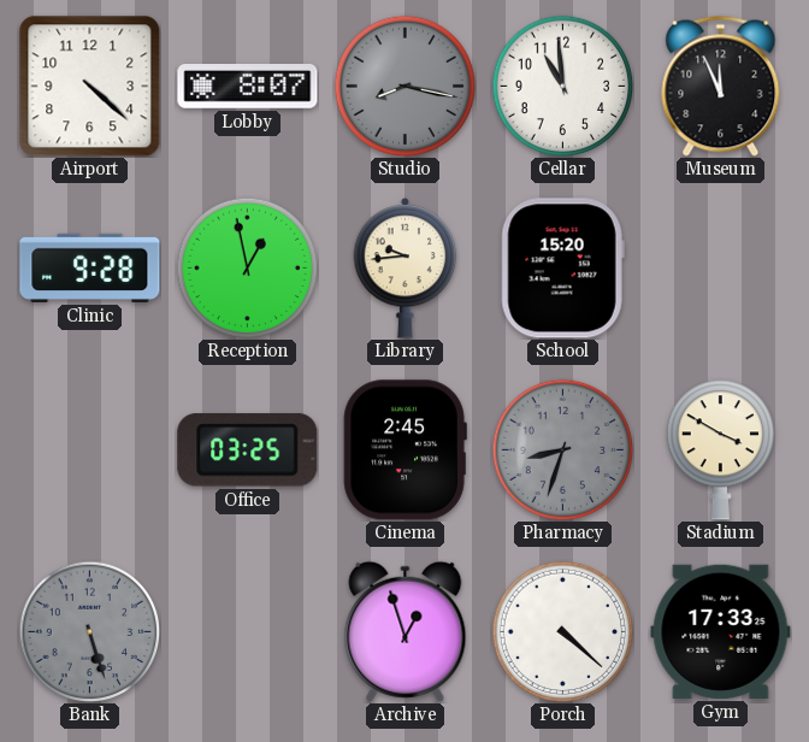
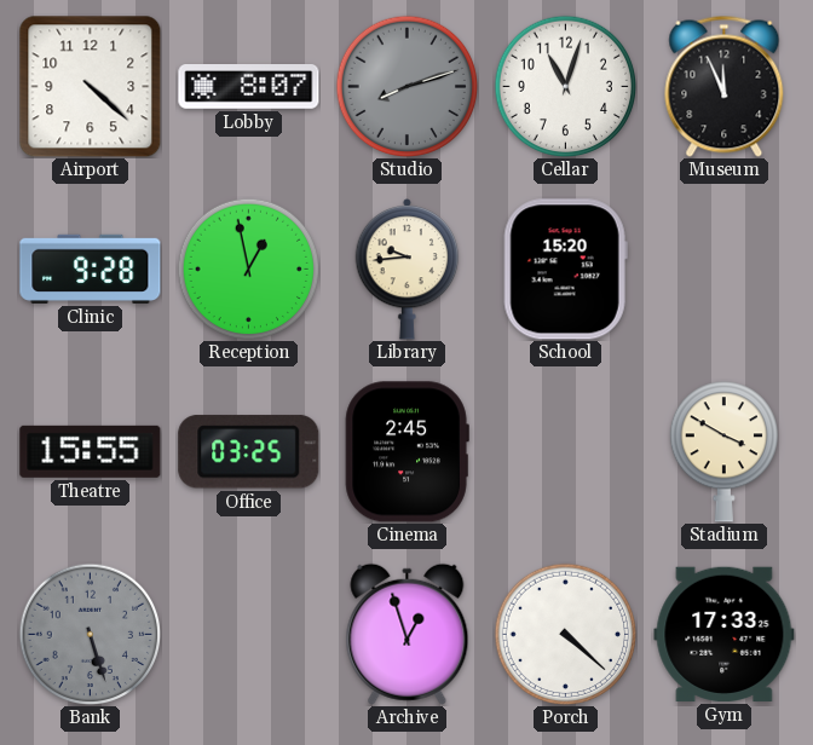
Studio: 8:17 -> 8:12 (406, 86)
Cellar: 10:59 -> 11:03 (565, 86)
Theatre: none -> 15:55 (91, 451)
Pharmacy: 8:33 -> none (562, 449)
